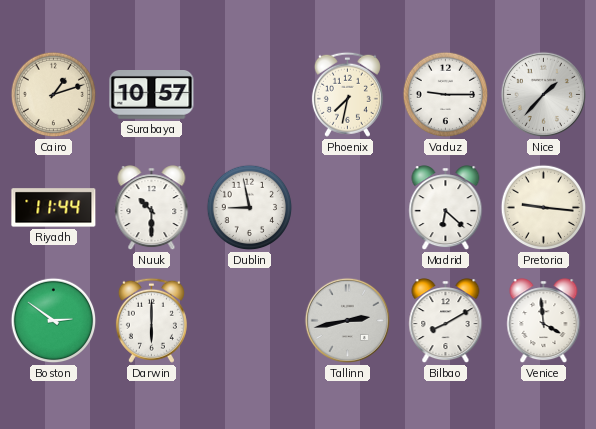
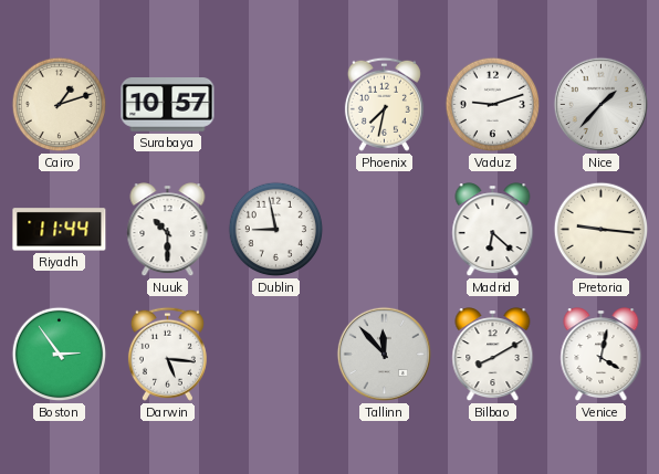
Vaduz: 9:15 -> 9:12 (493, 105)
Boston: 2:51 -> 2:54 (60, 355)
Darwin: 6:00 -> 5:16 (167, 354)
Tallinn: 2:43 -> 11:53 (384, 354)
Venice: 3:59 -> 4:02 (602, 355)
